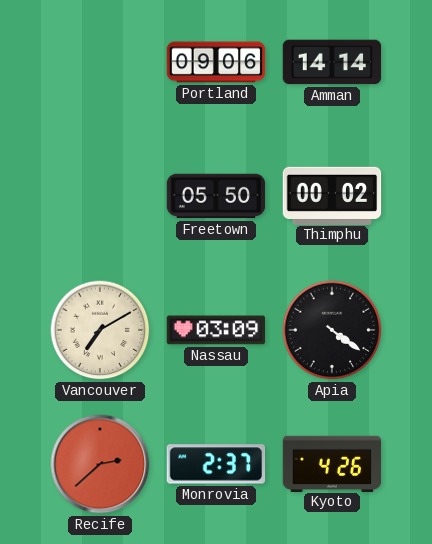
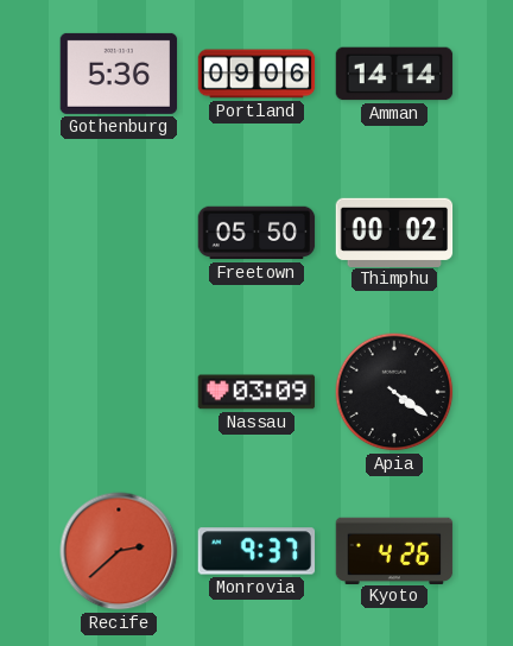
Gothenburg: none -> 5:36 (119, 74)
Vancouver: 7:10 -> none (100, 330)
Monrovia: 2:37 -> 9:37 (256, 551)
